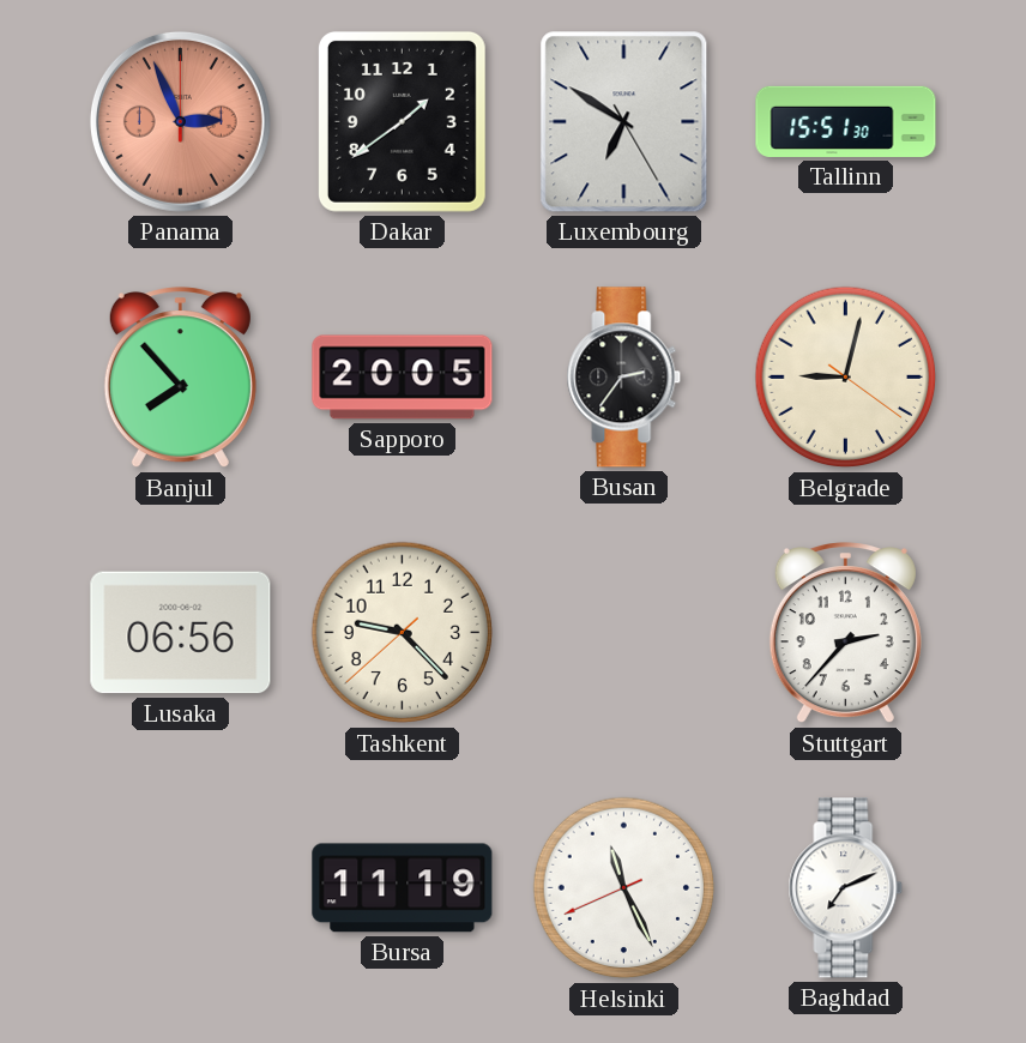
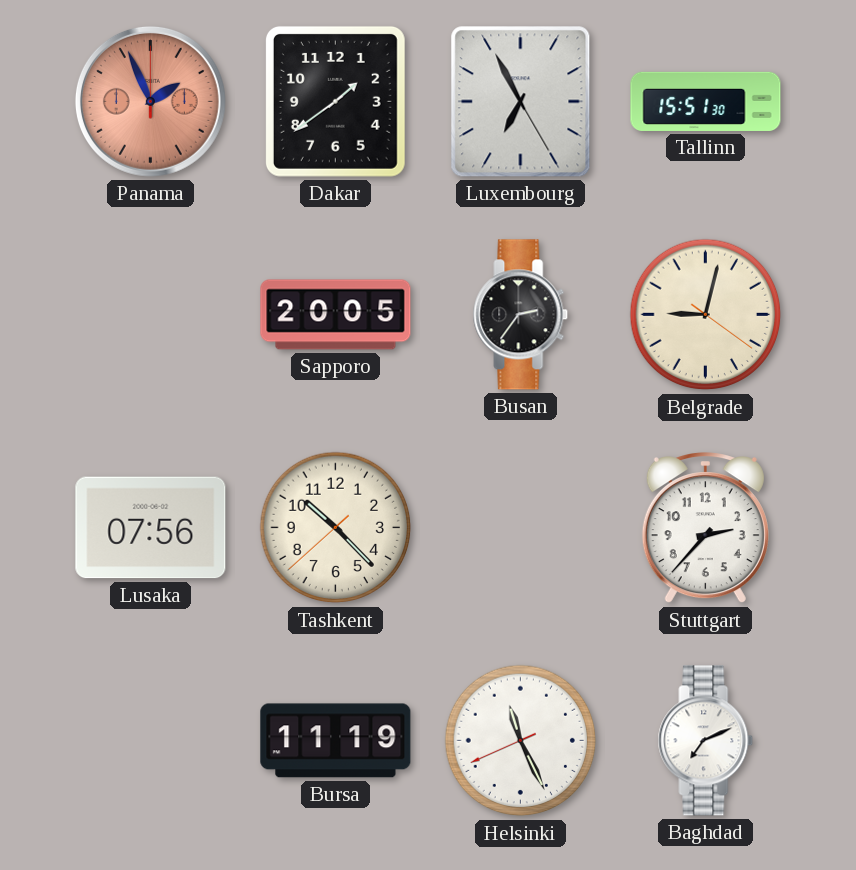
Panama: 2:56 -> 1:56 (150, 101)
Luxembourg: 6:50 -> 6:55 (521, 102)
Banjul: 7:53 -> none (180, 378)
Lusaka: 06:56 -> 07:56 (151, 528)
Tashkent: 9:22 -> 10:22 (336, 528)
